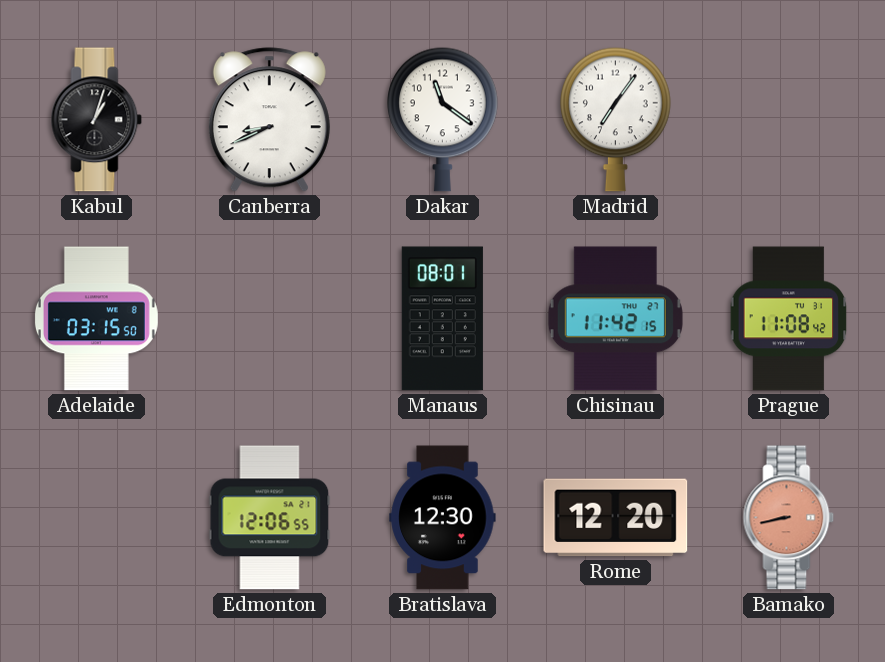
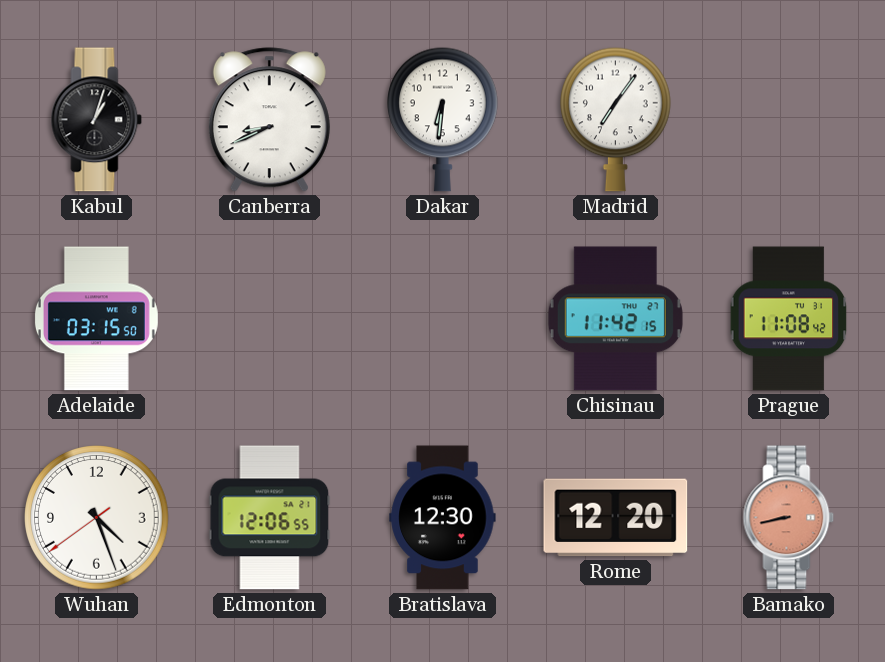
Dakar: 11:21 -> 6:31 (443, 119)
Manaus: 08:01 -> none (442, 319)
Wuhan: none -> 4:26 (97, 518)
